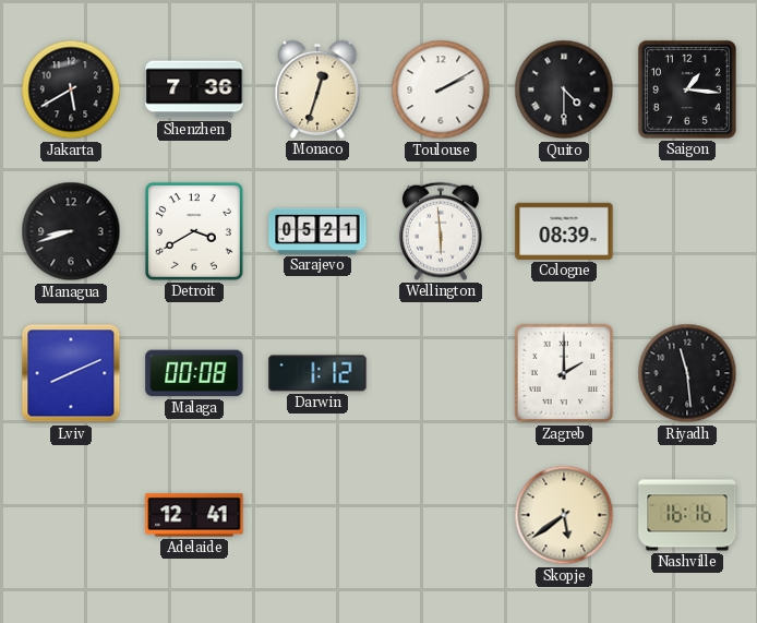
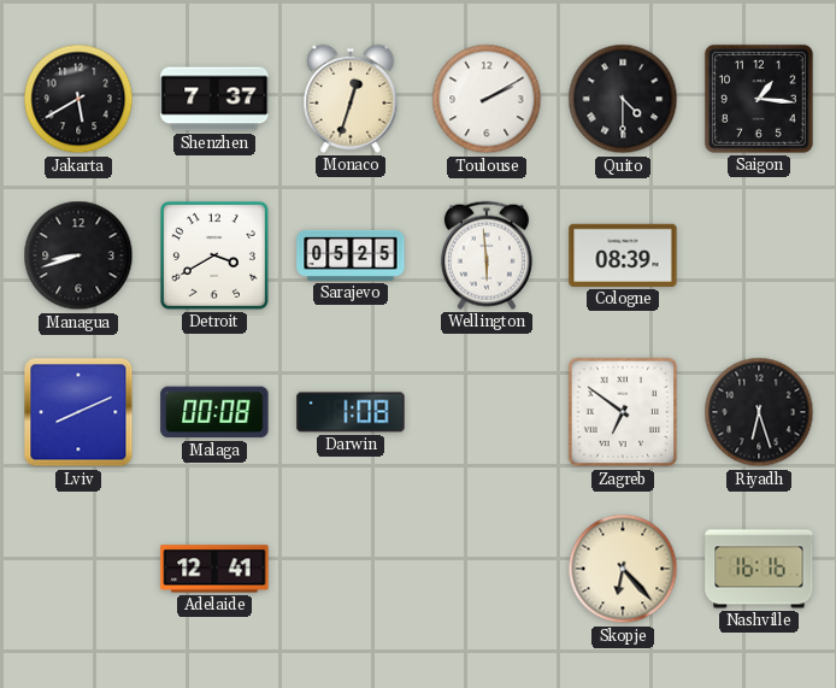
Shenzhen: 7:36 -> 7:37 (214, 99)
Sarajevo: 05:21 -> 05:25 (351, 255)
Darwin: 1:12 -> 1:08 (351, 412)
Zagreb: 2:00 -> 6:51 (623, 412)
Riyadh: 11:29 -> 6:27 (759, 412)
Skopje: 5:39 -> 6:23 (623, 569)
